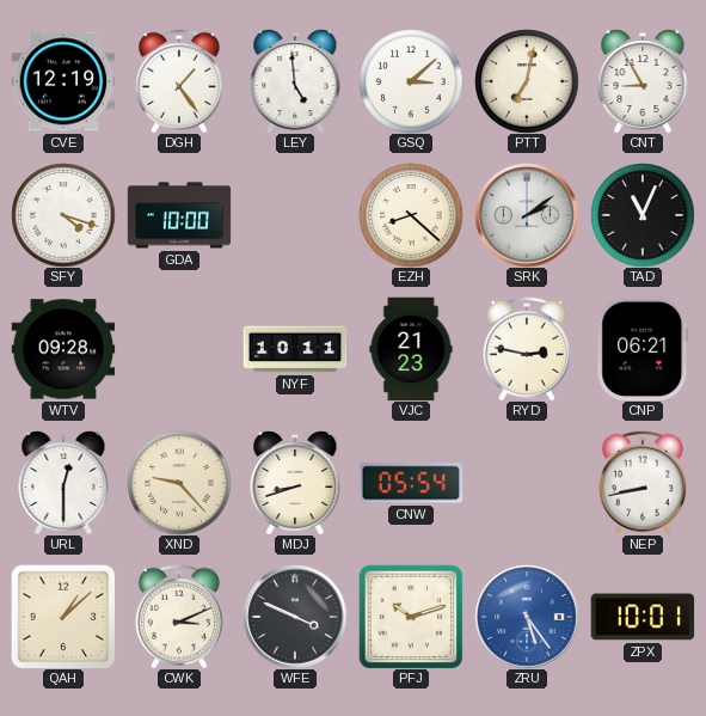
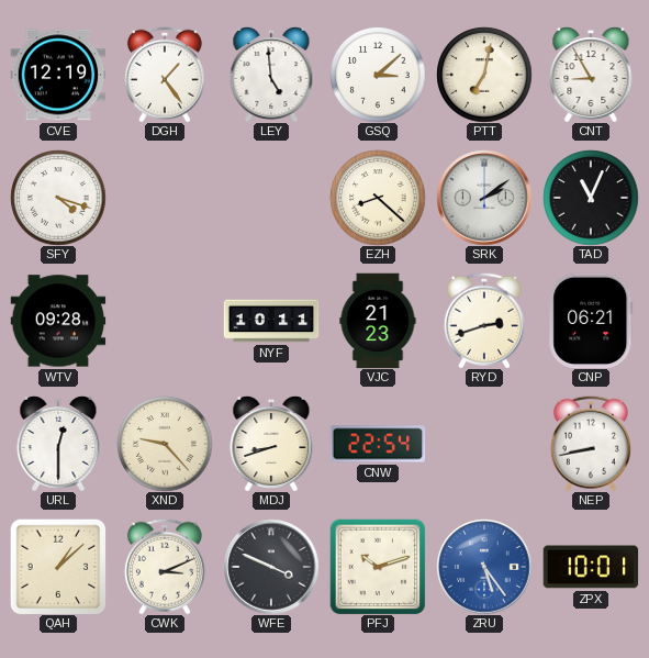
GDA: 10:00 -> none (179, 215)
RYD: 2:47 -> 2:42 (484, 321)
CNW: 05:54 -> 22:54 (378, 444)
